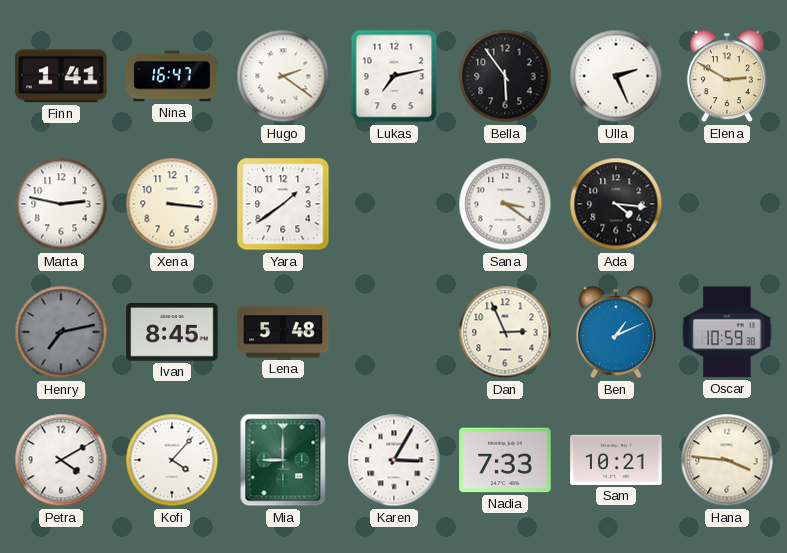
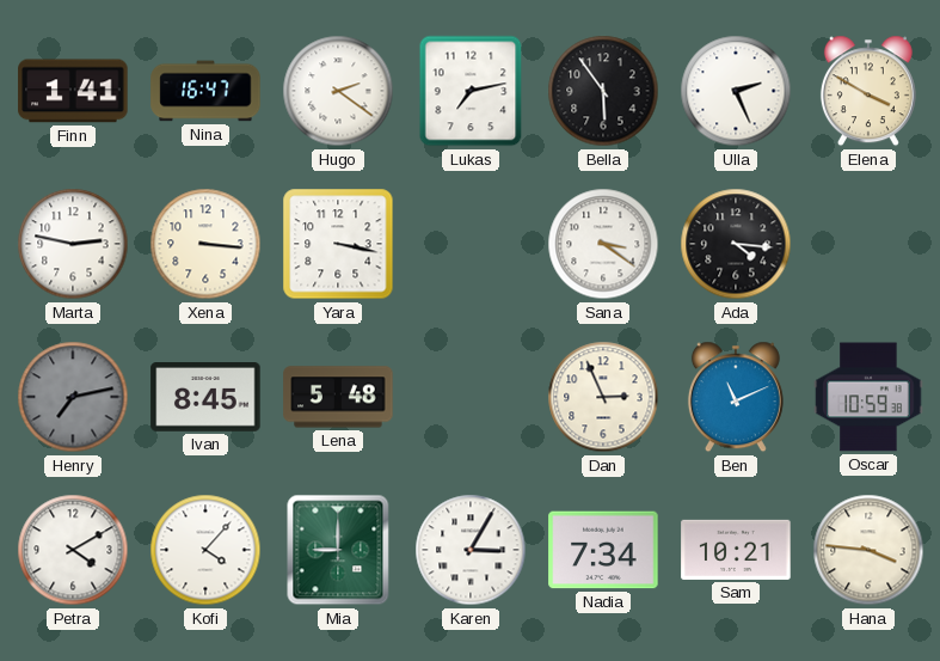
Elena: 2:50 -> 3:50 (868, 91)
Yara: 1:39 -> 3:17 (338, 244)
Ben: 1:11 -> 11:11 (736, 397)
Nadia: 7:33 -> 7:34 (603, 550)
